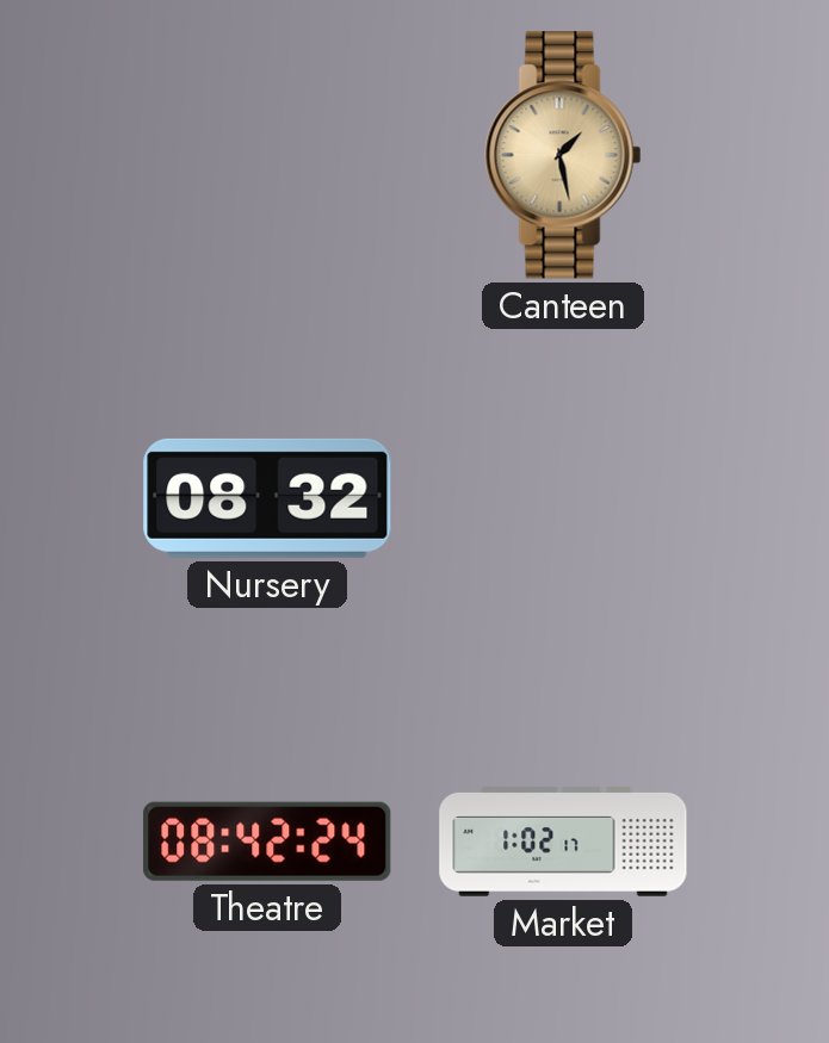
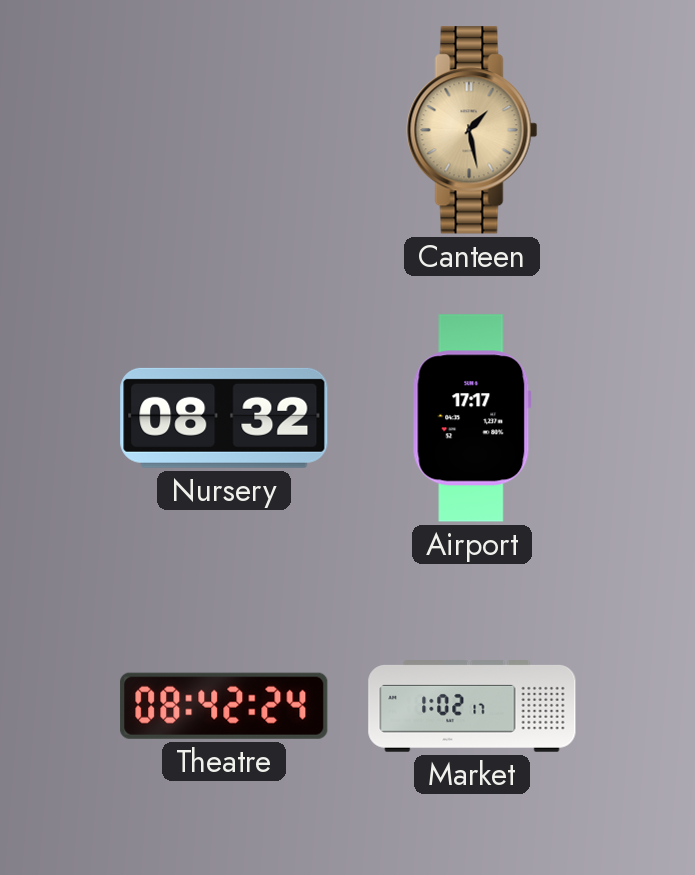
Airport: none -> 17:17 (472, 418)
